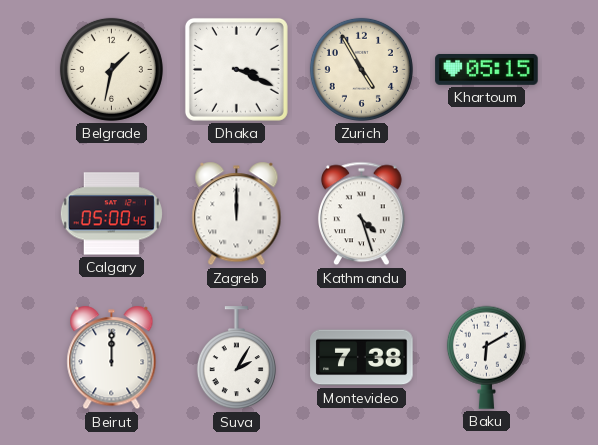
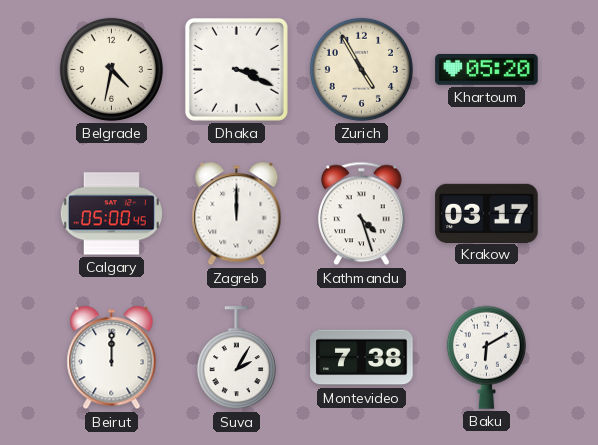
Belgrade: 1:32 -> 4:32 (111, 69)
Khartoum: 05:15 -> 05:20 (487, 70)
Krakow: none -> 03:17 (487, 213)
